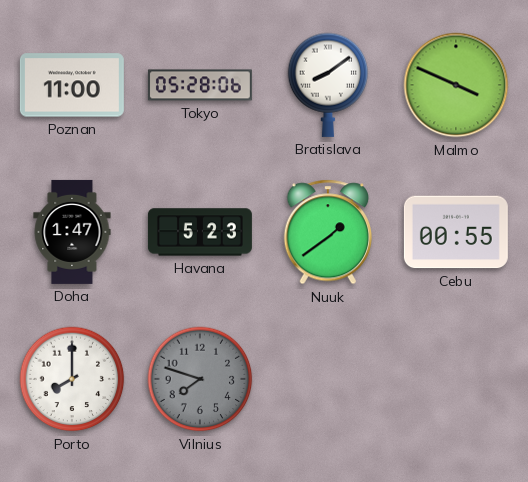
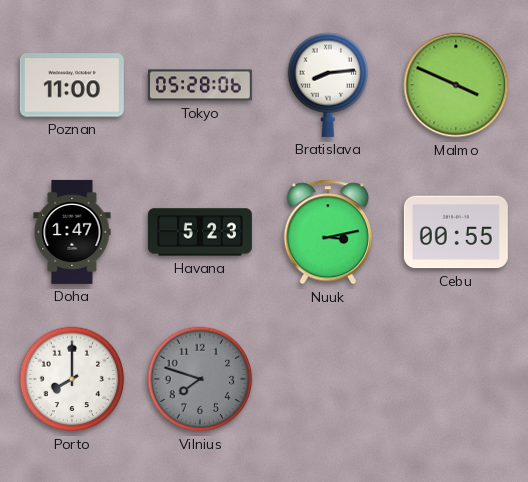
Bratislava: 8:09 -> 8:14 (328, 85)
Nuuk: 1:39 -> 3:13 (327, 232)
